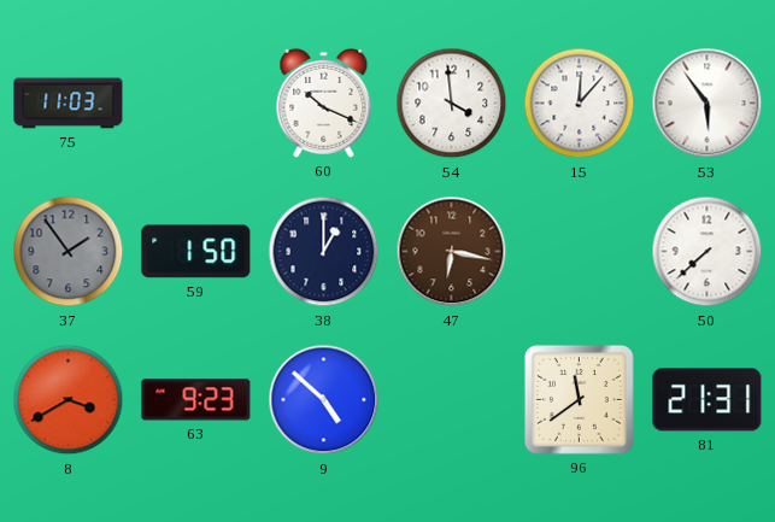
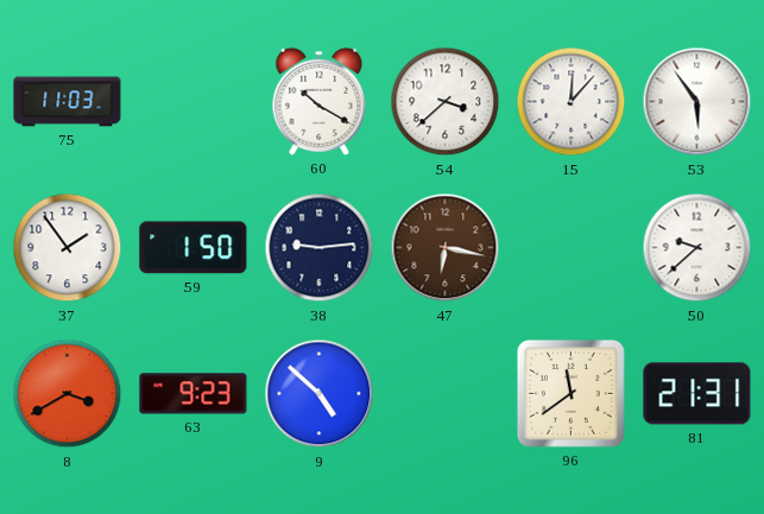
60: 10:19 -> 10:20 (320, 101)
54: 3:59 -> 3:38 (446, 102)
37 dial: grey -> white (68, 248)
38: 1:00 -> 9:14 (320, 248)
50: 7:38 -> 9:38 (697, 248)
